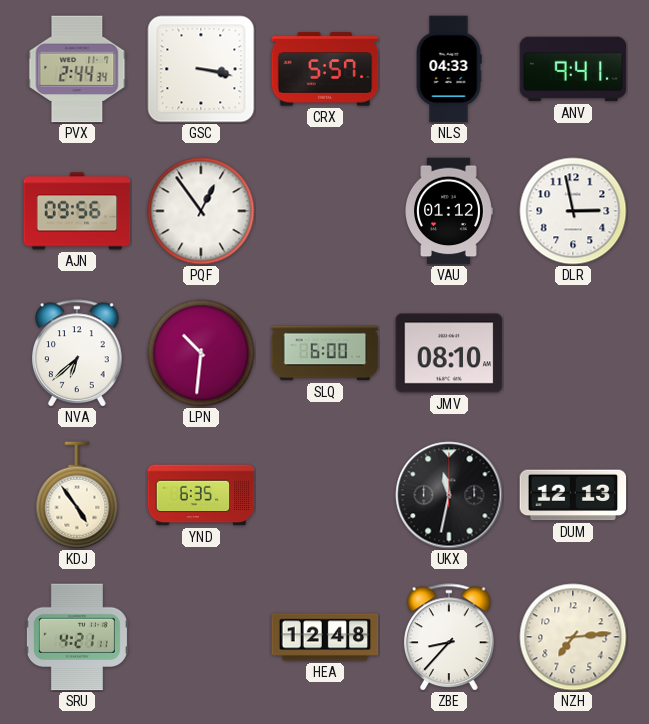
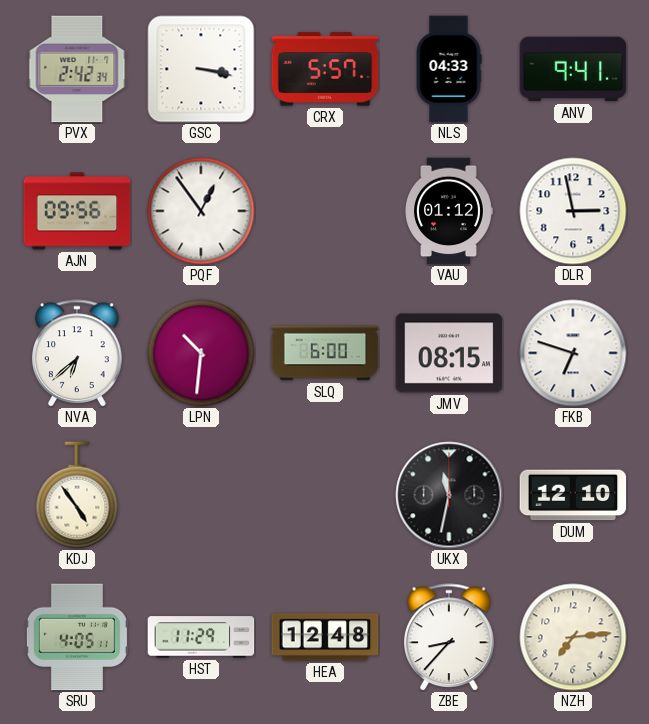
PVX: 2:44 -> 2:42 (77, 69)
JMV: 08:10 -> 08:15 (449, 353)
FKB: none -> 6:48 (573, 353)
YND: 6:35 -> none (201, 495)
DUM: 12:13 -> 12:10 (573, 495)
SRU: 4:21 -> 4:05 (77, 637)
HST: none -> 11:29 (201, 637)
